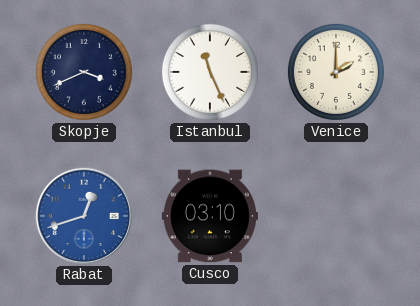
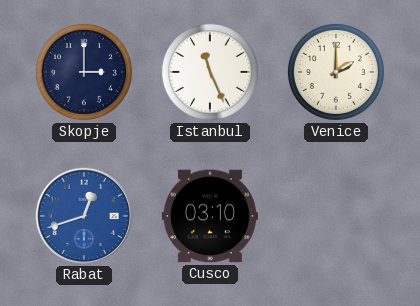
Skopje: 3:41 -> 3:00 (84, 72)
